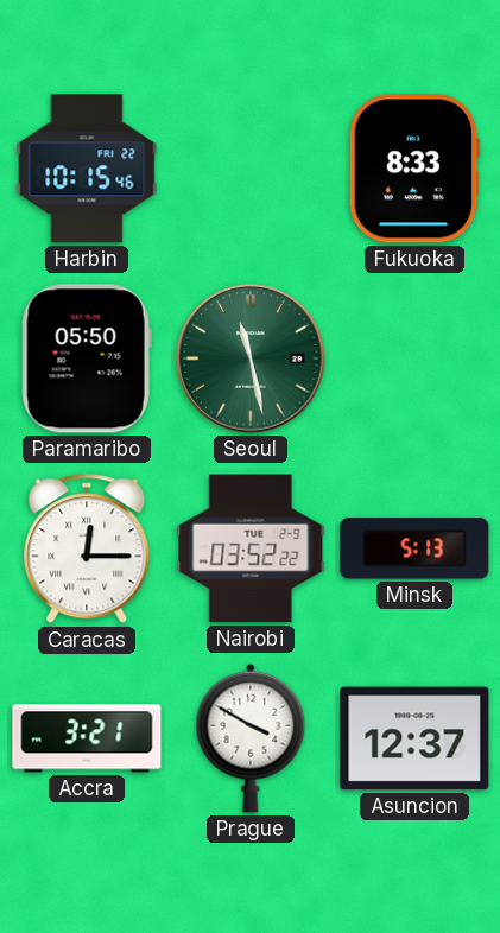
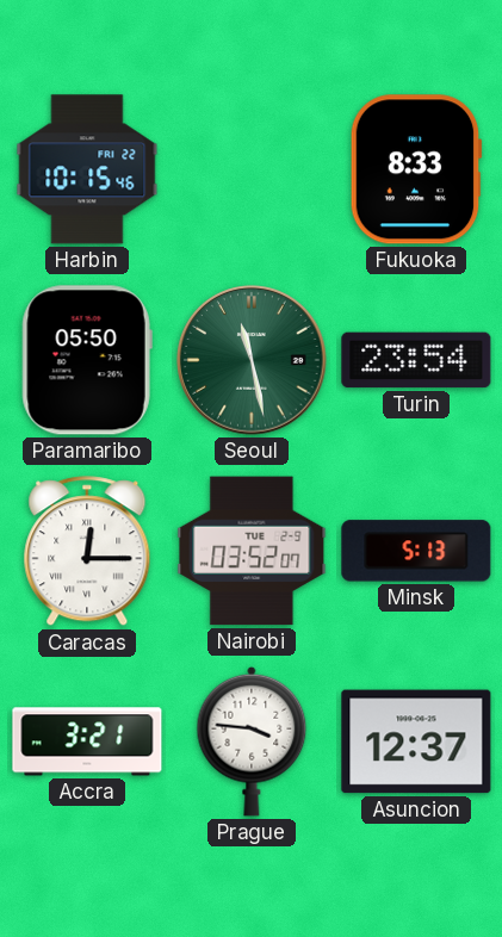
Turin: none -> 23:54 (416, 360)
Nairobi: 03:52:22 -> 03:52:07 (252, 551)
Prague: 3:50 -> 3:46 (252, 741)
